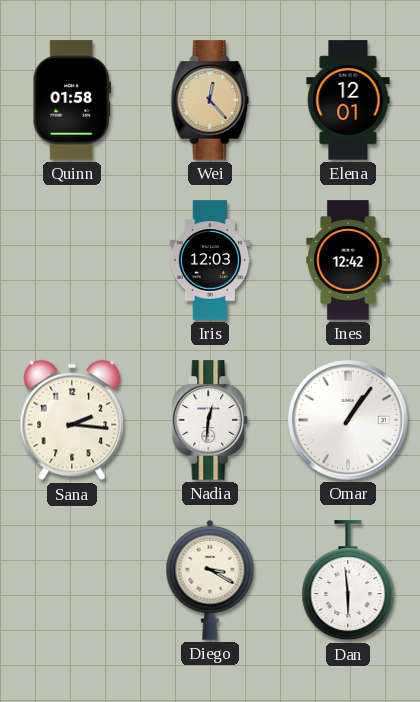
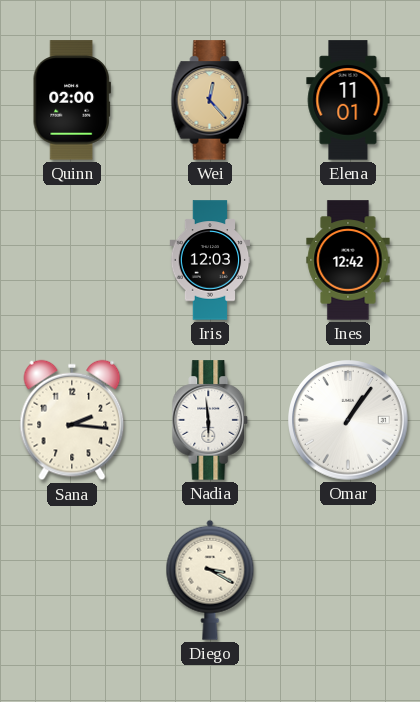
Quinn: 01:58 -> 02:00 (72, 100)
Elena: 12:01 -> 11:01 (348, 100)
Nadia: 12:31 -> 5:59 (210, 420)
Dan: 5:59 -> none (348, 581)
